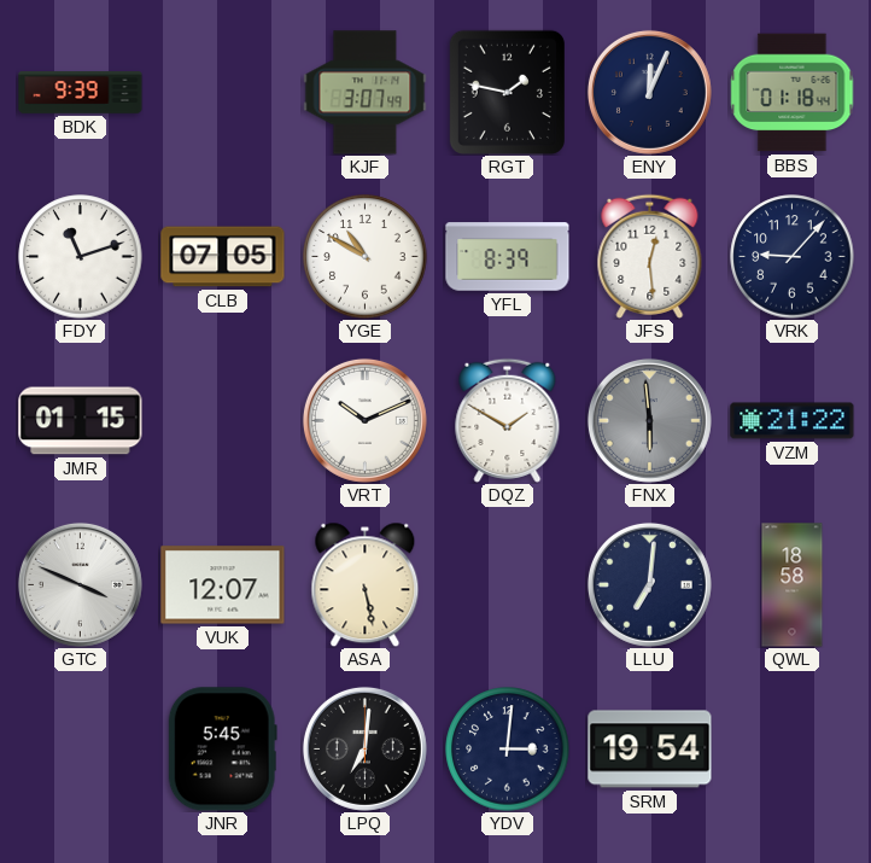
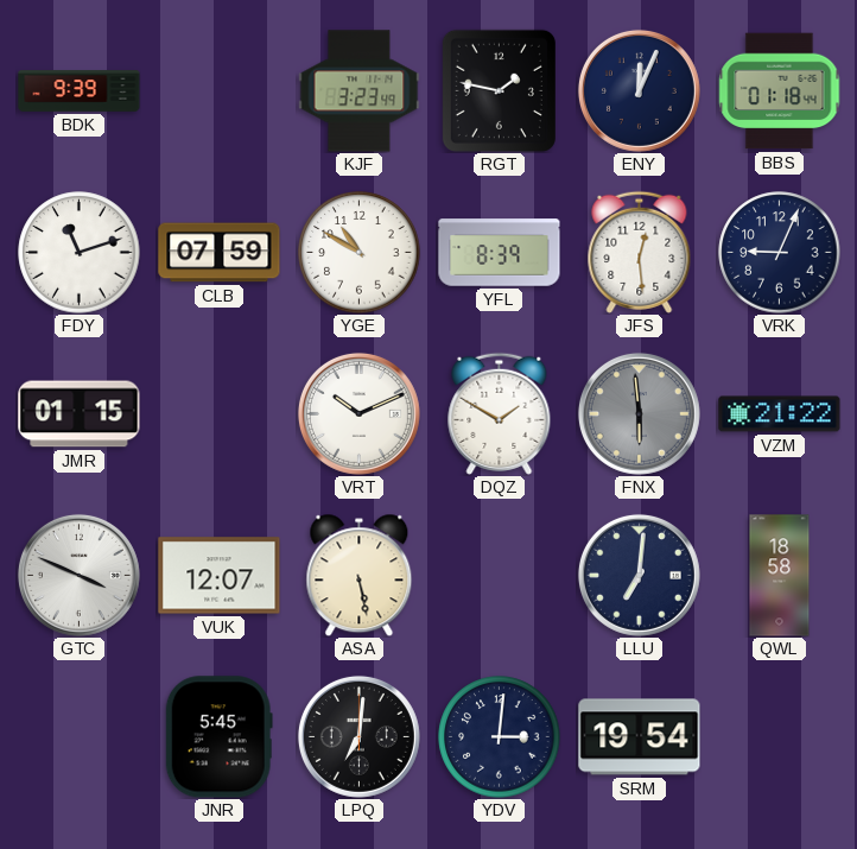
KJF: 3:07 -> 3:23 (360, 91)
CLB: 07:05 -> 07:59 (220, 253)
VRK: 9:07 -> 9:04 (780, 253)
